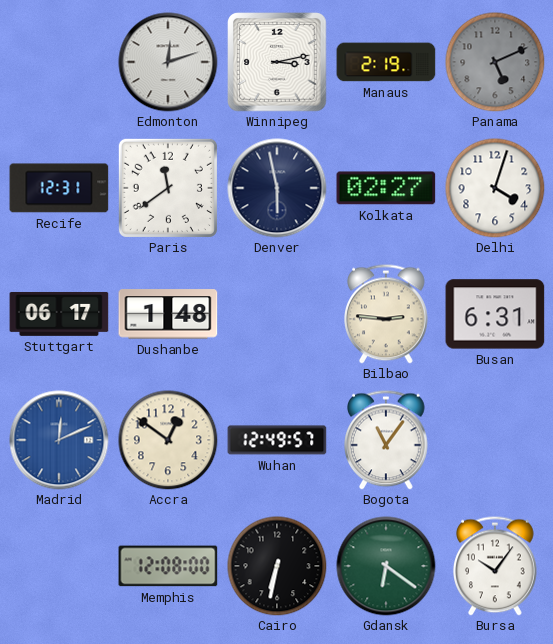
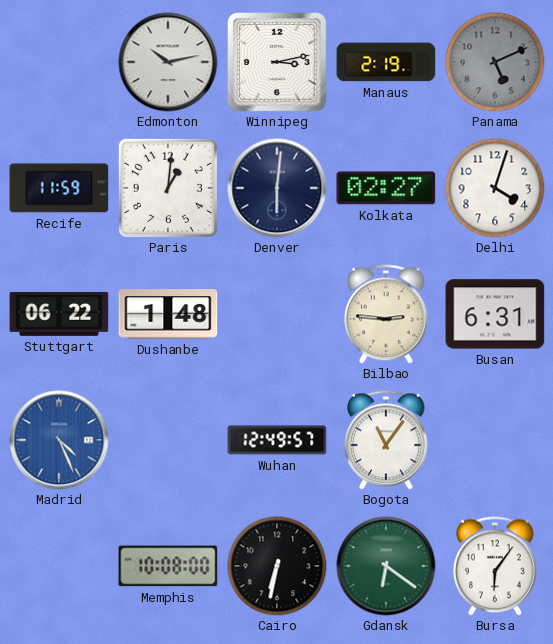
Edmonton: 12:12 -> 10:13 (168, 62)
Recife: 12:31 -> 11:59 (59, 188)
Paris: 11:39 -> 1:01 (168, 188)
Denver: 5:58 -> 6:01 (277, 188)
Stuttgart: 06:17 -> 06:22 (59, 314)
Madrid: 12:11 -> 4:26 (59, 440)
Accra: 12:51 -> none (168, 440)
Memphis: 12:08 -> 10:08 (168, 566)
Bursa: 10:06 -> 6:06 (496, 566)
